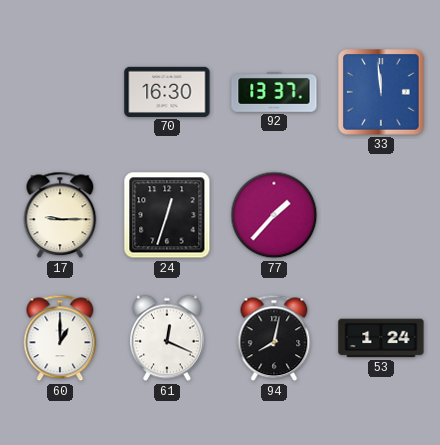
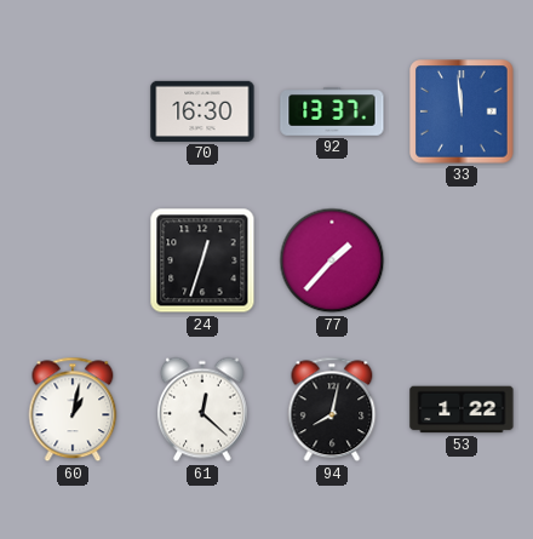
17: 9:15 -> none (60, 215)
60: 1:00 -> 1:02 (73, 409)
61: 12:19 -> 12:22 (202, 409)
53: 1:24 -> 1:22 (462, 409)
